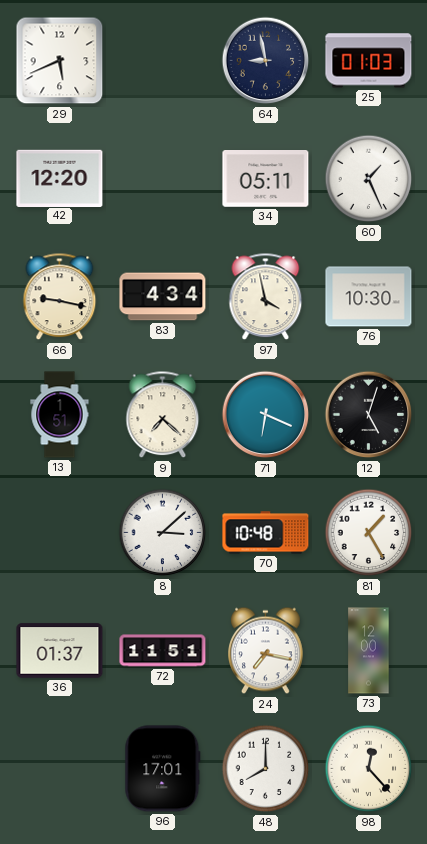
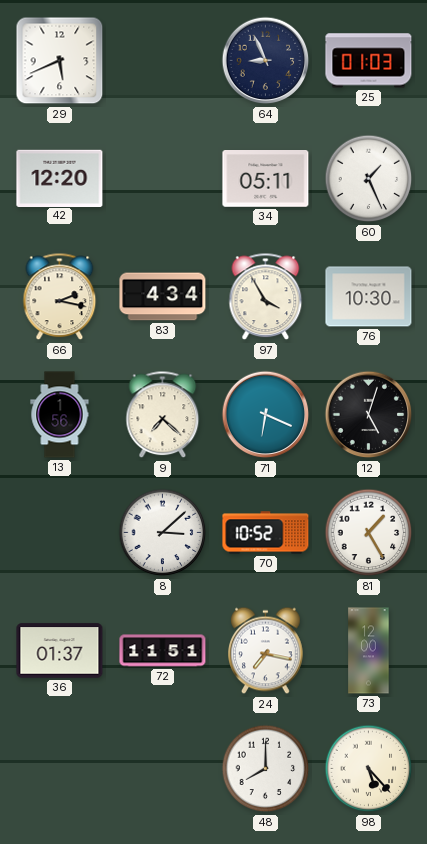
64: 8:58 -> 8:56 (266, 61)
66: 9:17 -> 2:17 (60, 297)
97: 3:58 -> 3:55 (266, 297)
13: 1:51 -> 1:56 (60, 415)
70: 10:48 -> 10:52 (266, 533)
96: 17:01 -> none (163, 769)
98: 12:23 -> 5:23 (369, 769)
